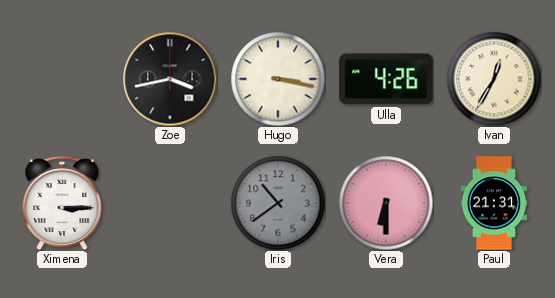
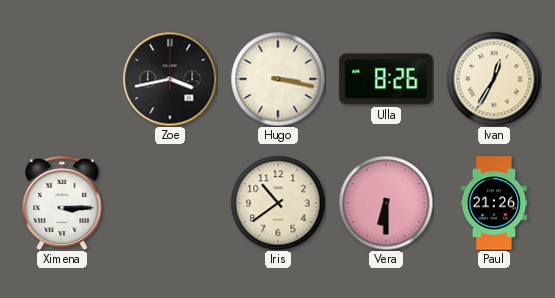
Ulla: 4:26 -> 8:26 (386, 79)
Iris dial: grey -> cream (278, 203)
Paul: 21:31 -> 21:26 (494, 203)
